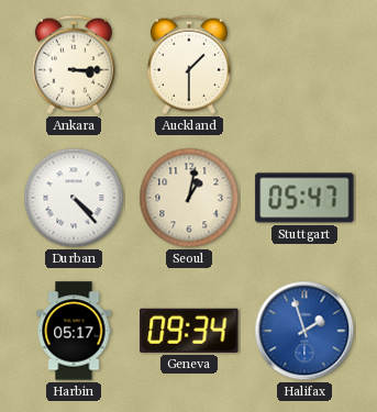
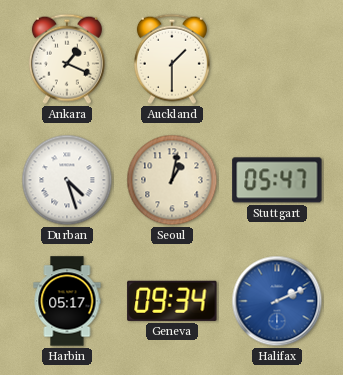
Ankara: 3:15 -> 1:19 (67, 59)
Durban: 4:23 -> 4:27 (67, 180)
Halifax: 1:57 -> 2:11 (277, 301)
